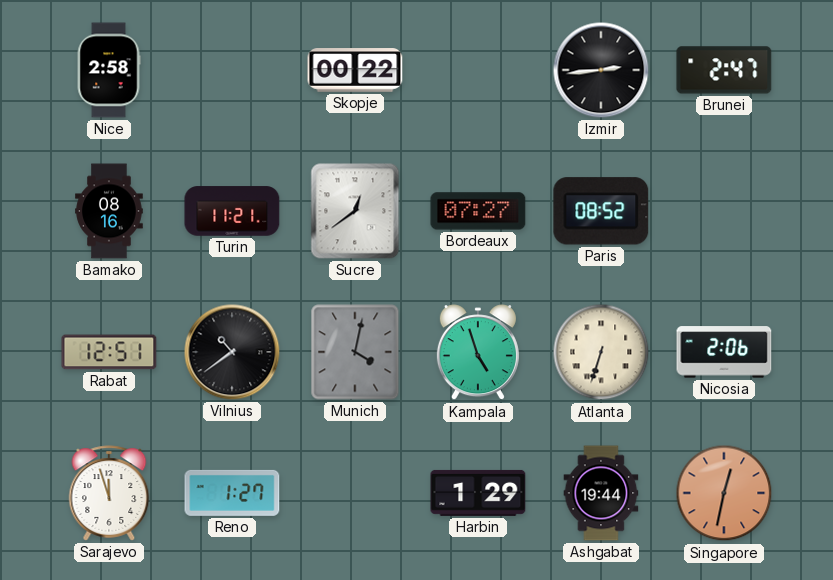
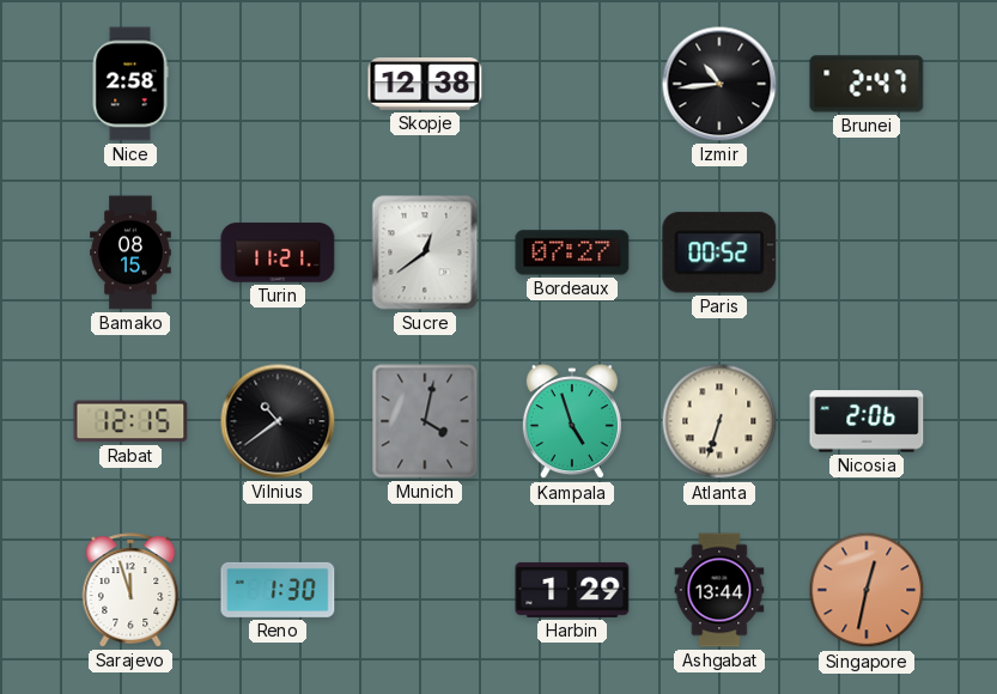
Skopje: 00:22 -> 12:38 (425, 84)
Izmir: 2:44 -> 10:44 (719, 84)
Bamako: 08:16 -> 08:15 (130, 252)
Paris: 08:52 -> 00:52 (719, 252)
Rabat: 12:51 -> 12:15 (130, 421)
Reno: 1:27 -> 1:30 (278, 590)
Ashgabat: 19:44 -> 13:44 (719, 590)
